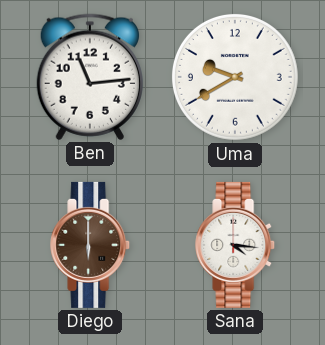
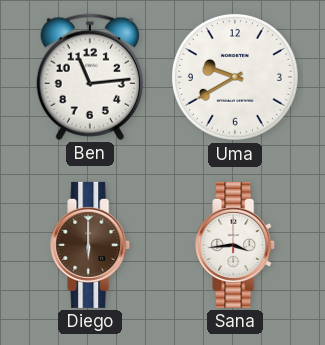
Sana: 4:16 -> 3:44 (236, 245)
